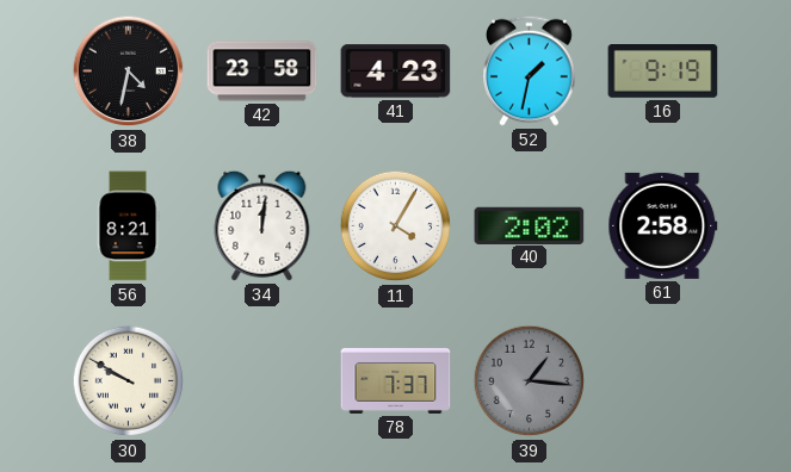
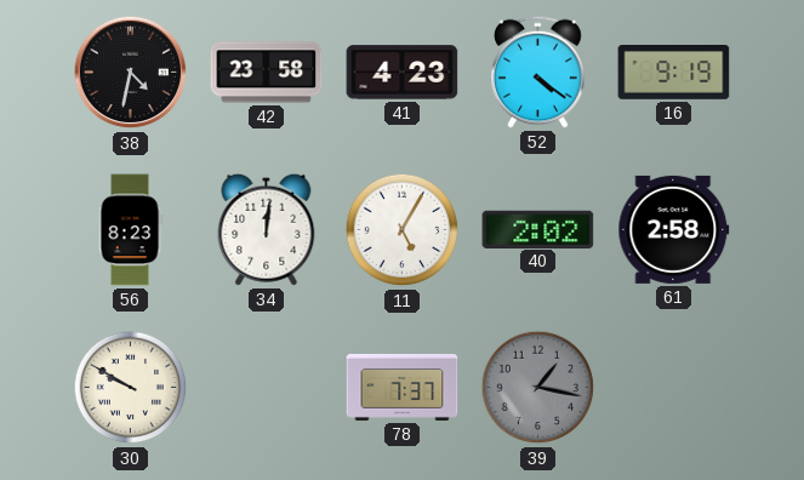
52: 1:32 -> 4:21 (538, 72)
56: 8:21 -> 8:23 (130, 230)
11: 4:05 -> 5:05 (403, 230)
39: 1:16 -> 1:17 (538, 388)
